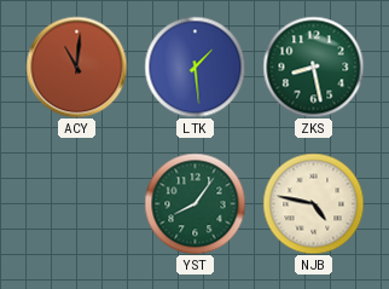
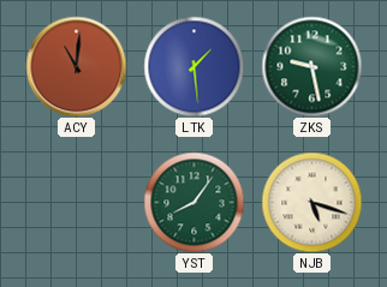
ZKS: 8:28 -> 9:28 (311, 66)
NJB: 4:47 -> 5:18 (311, 202)
